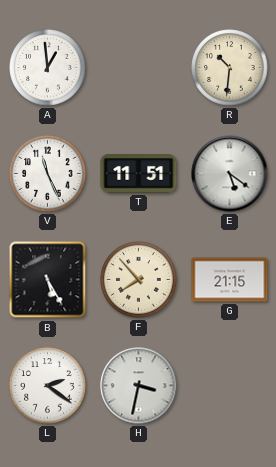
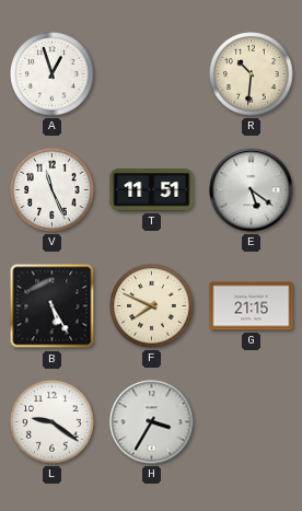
A: 12:59 -> 12:57 (53, 74)
F: 7:53 -> 7:49 (152, 306)
L: 2:21 -> 9:21 (53, 422)
H: 3:32 -> 3:35 (152, 422)
